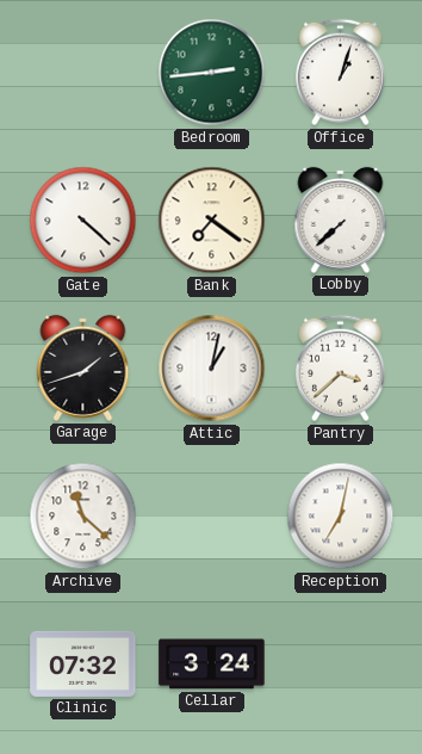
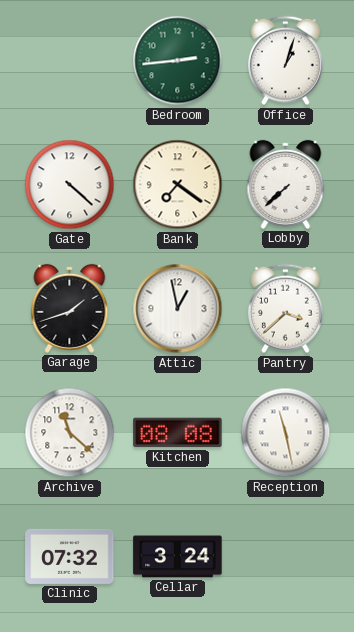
Attic: 1:02 -> 12:58 (178, 309)
Kitchen: none -> 08:08 (178, 433)
Reception: 7:02 -> 11:28 (286, 433)
